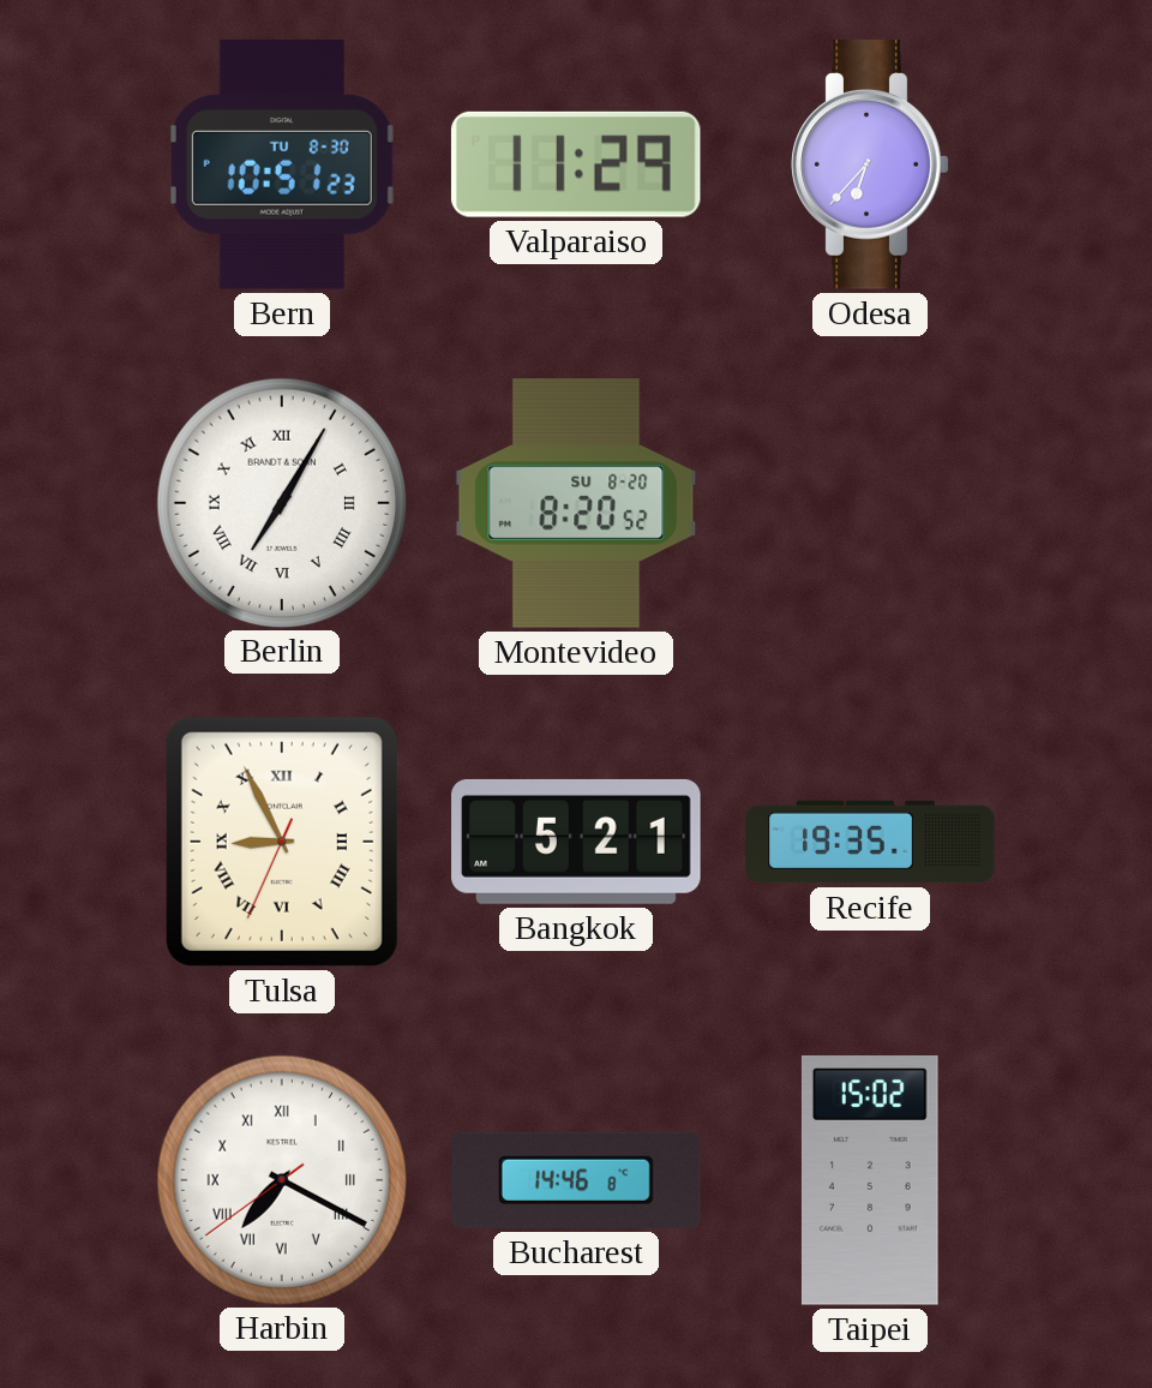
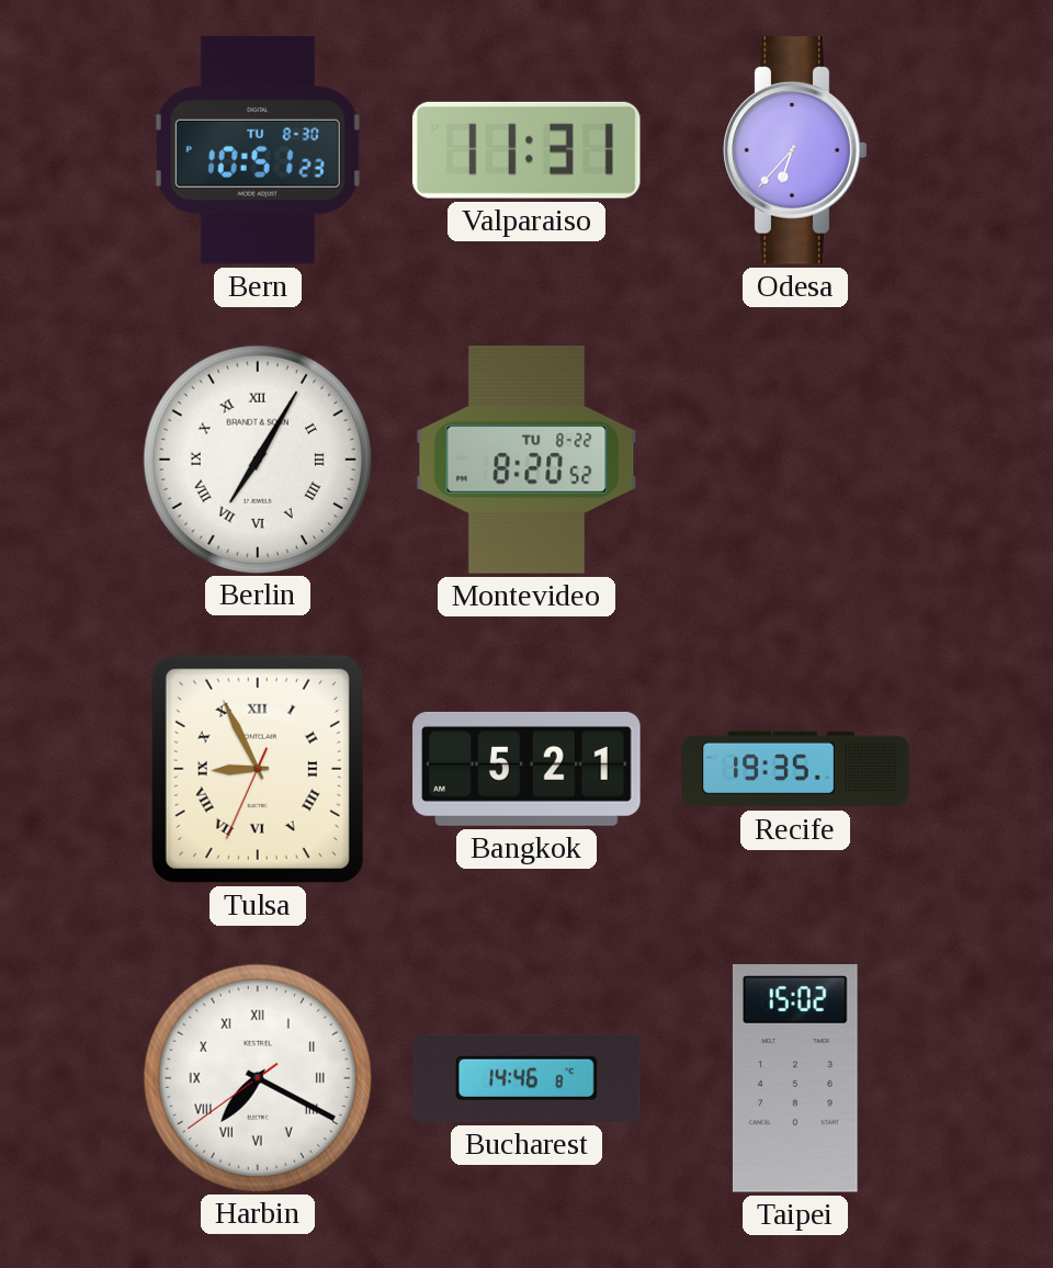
Valparaiso: 11:29 -> 11:31 (526, 150)
Montevideo date: SU 8-20 -> TU 8-22 (526, 460)
